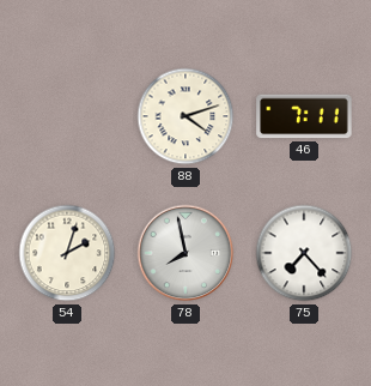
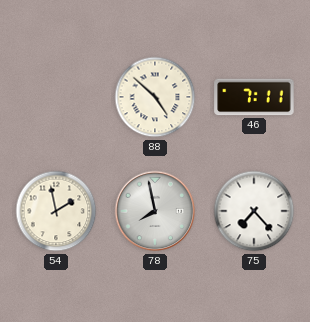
88: 4:12 -> 4:52 (155, 97)
54: 2:03 -> 1:58 (56, 211)
